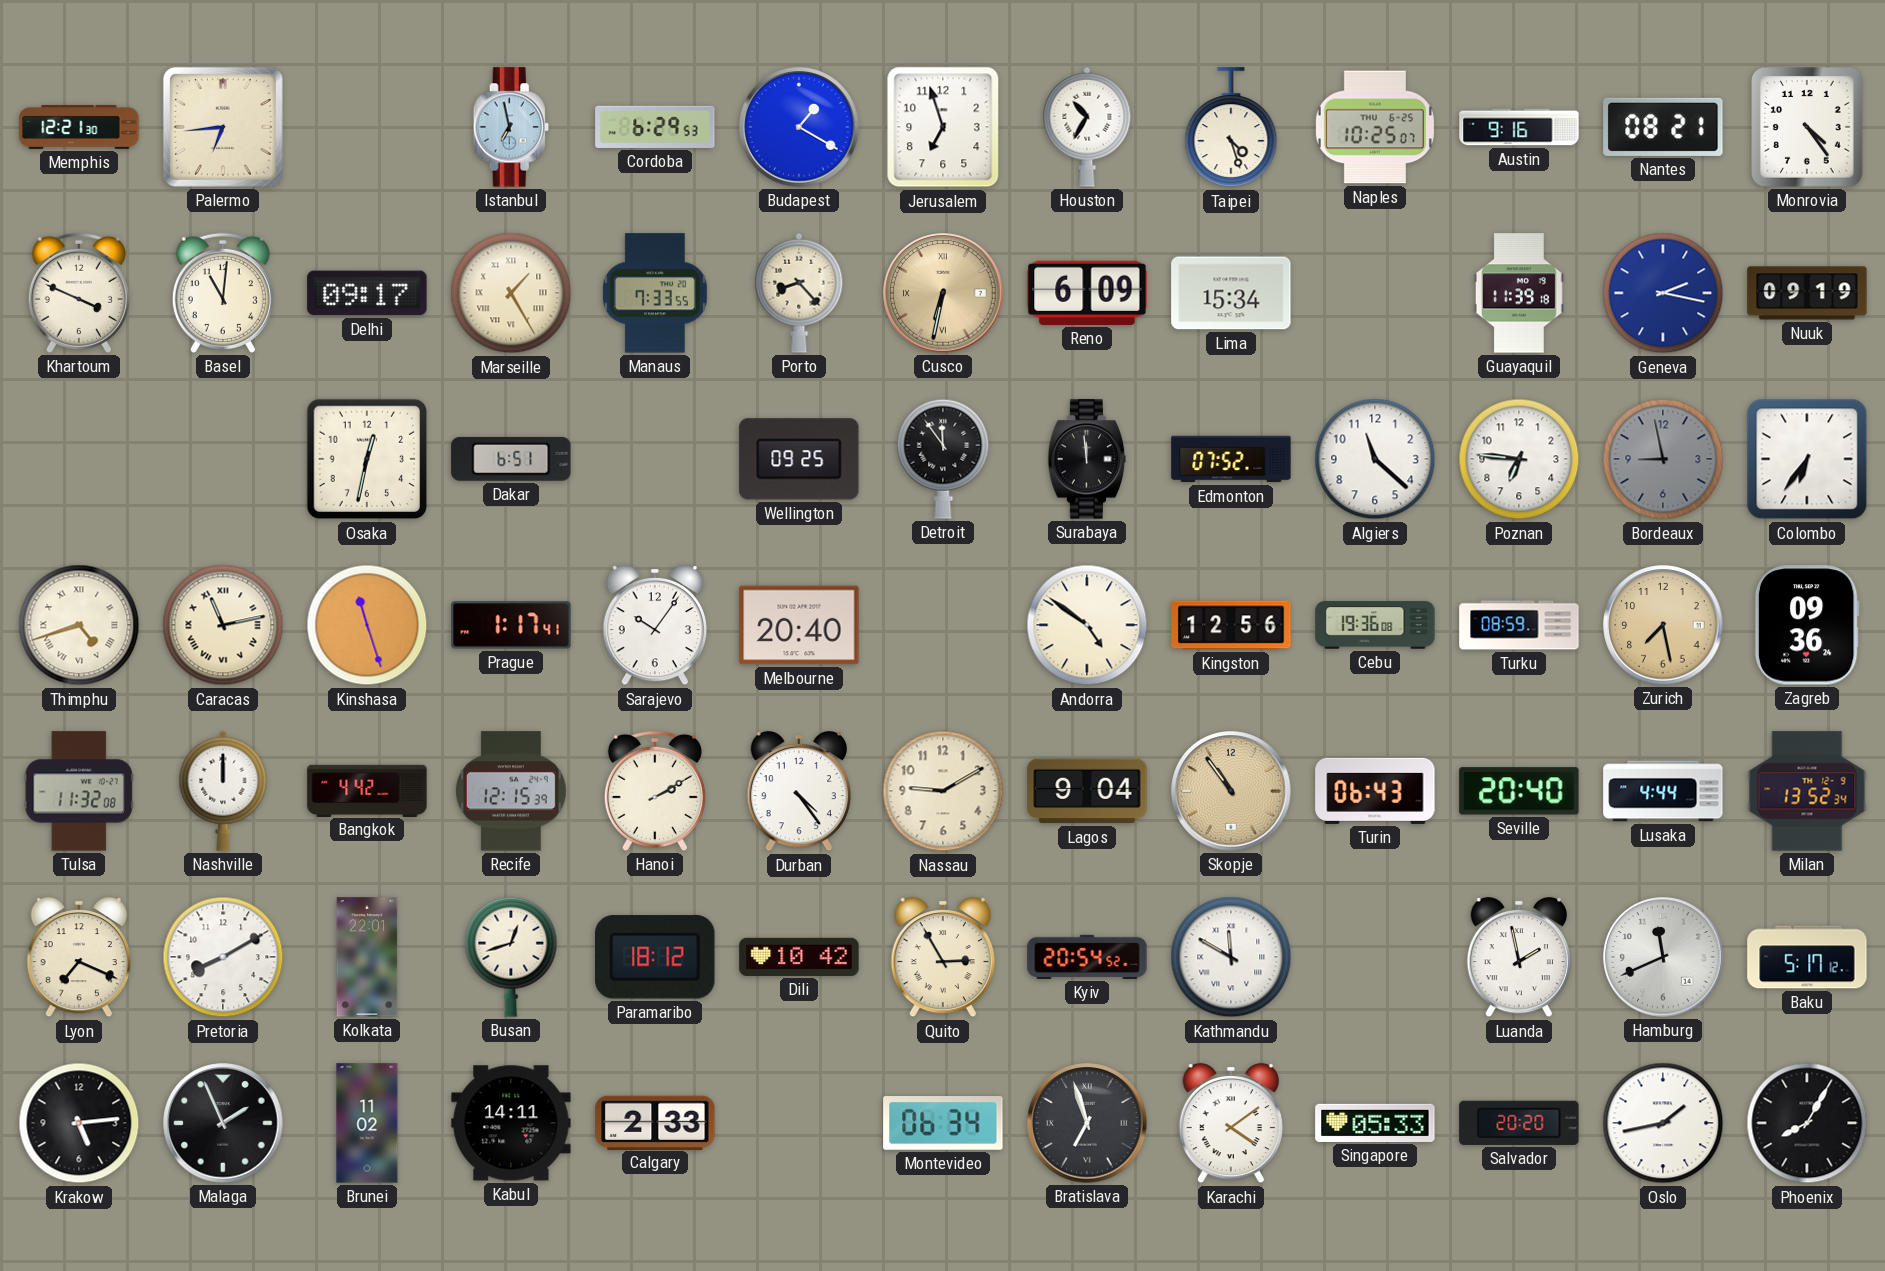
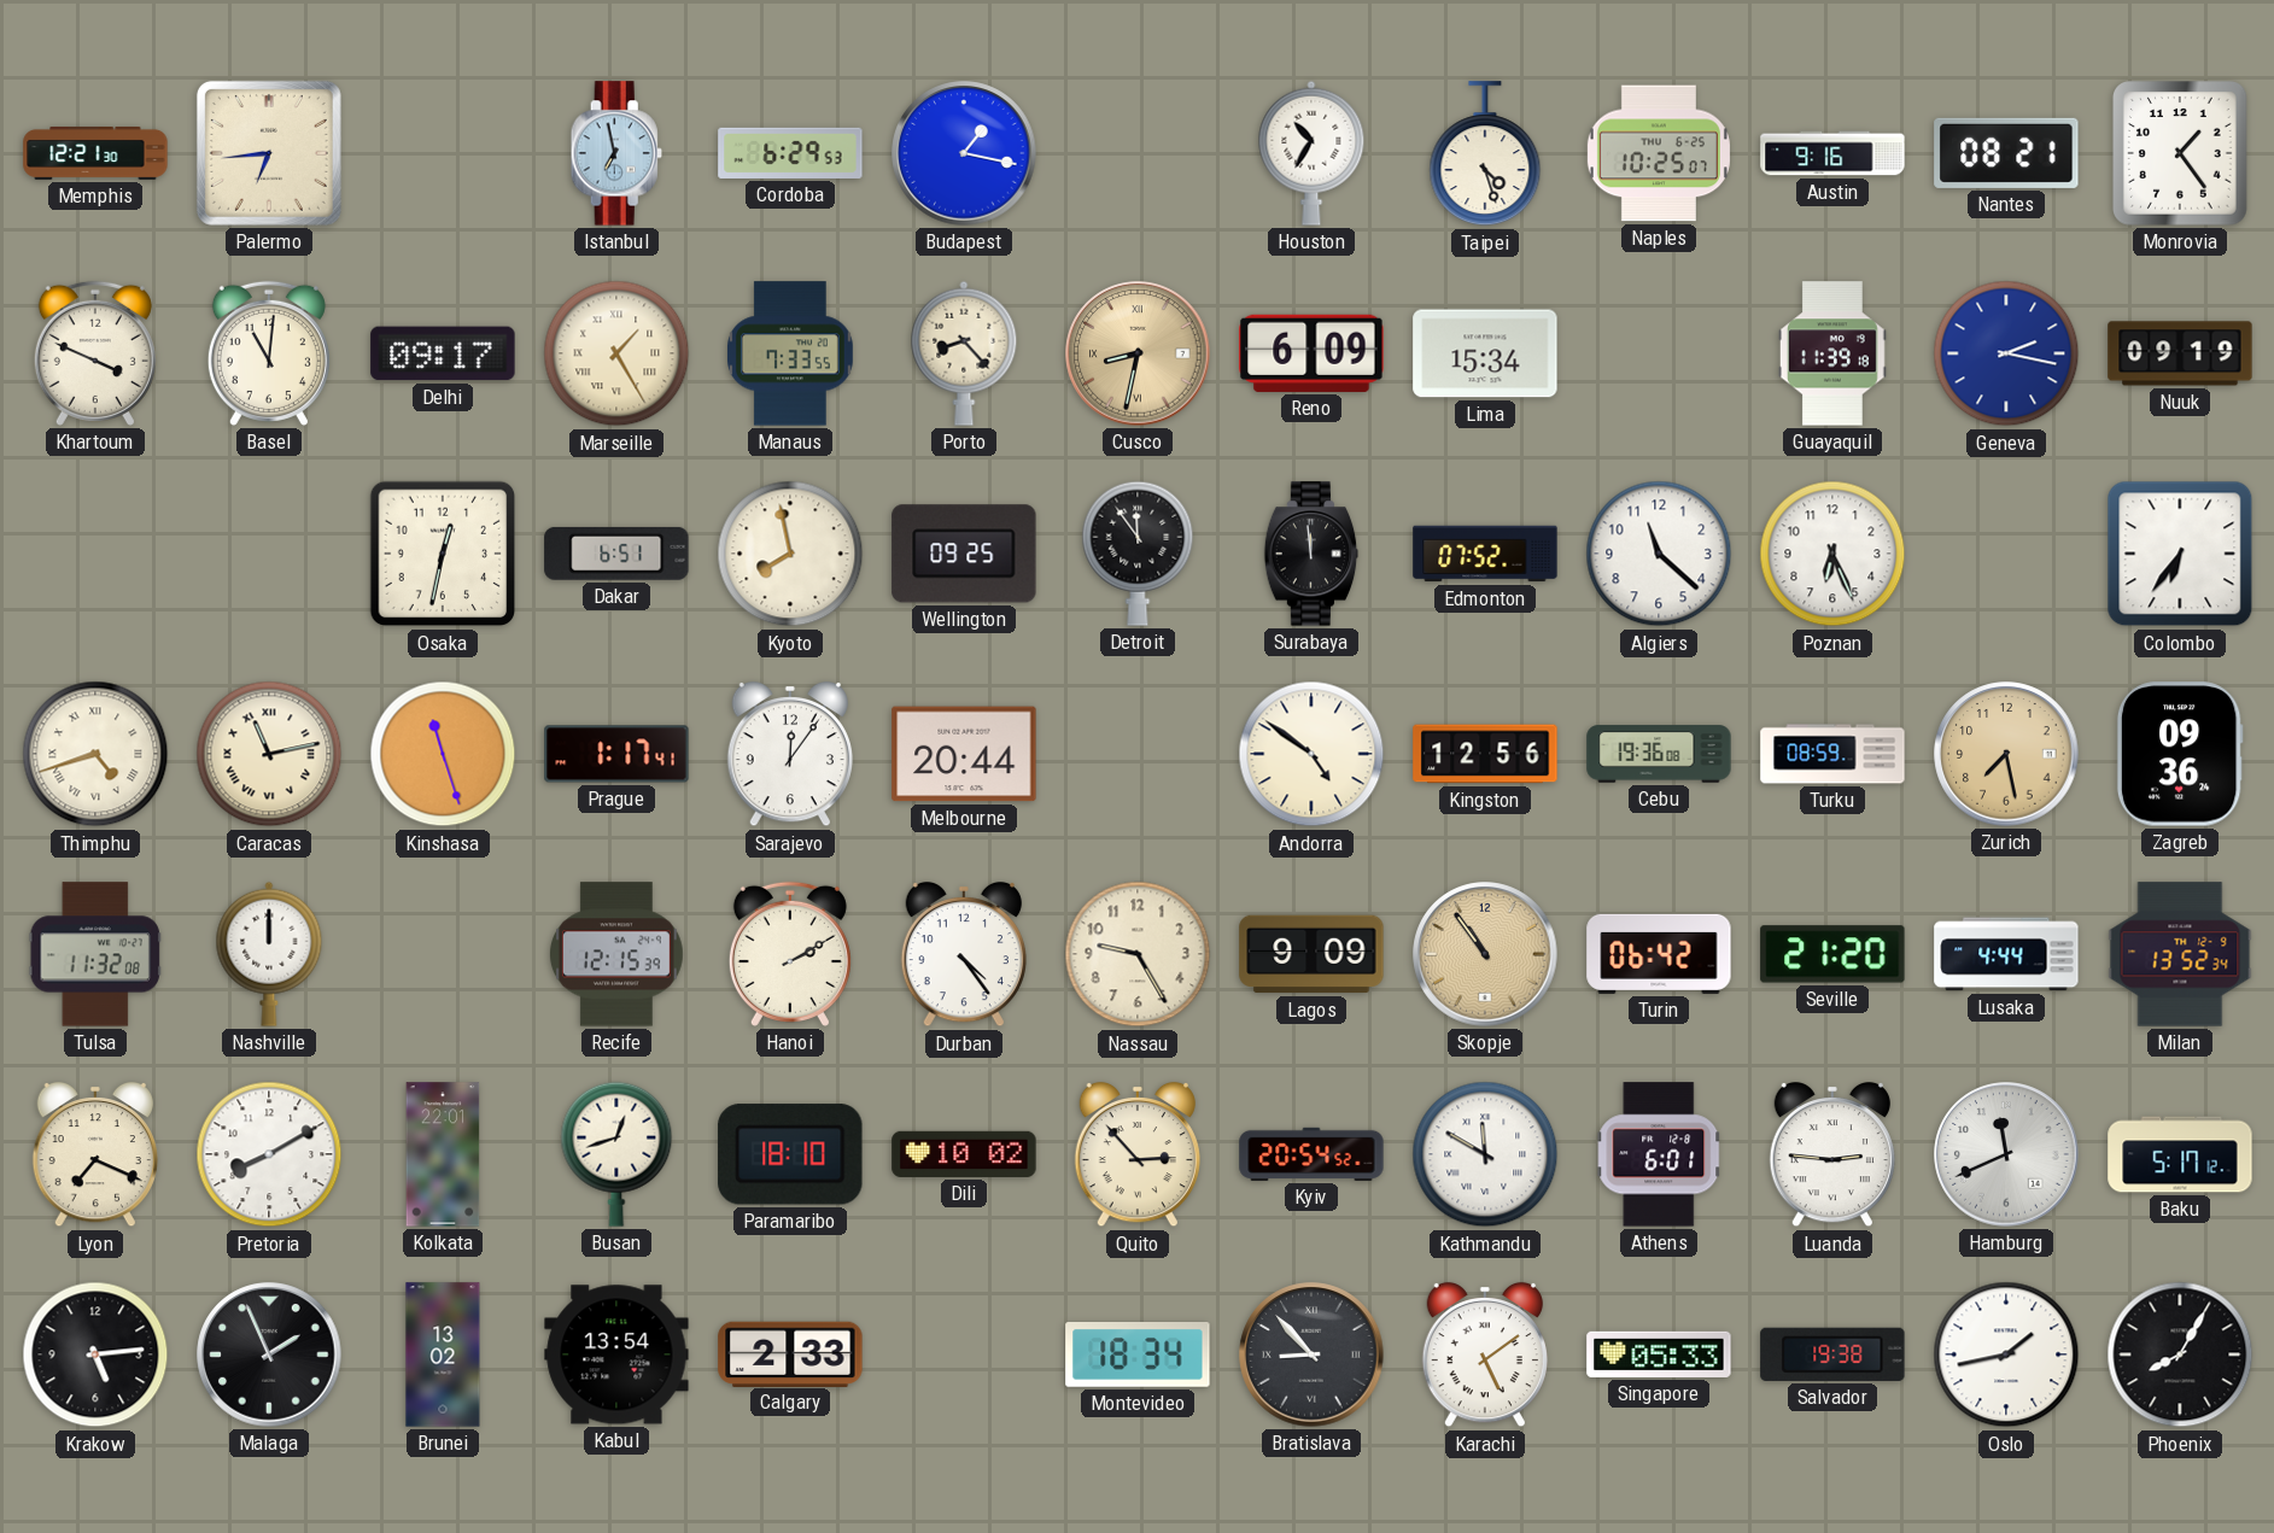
Budapest: 1:20 -> 1:17 (964, 153)
Jerusalem: 6:57 -> none (943, 127)
Monrovia: 4:24 -> 1:24 (2181, 153)
Cusco: 6:32 -> 8:32 (1138, 353)
Kyoto: none -> 7:58 (790, 554)
Poznan: 6:46 -> 6:26 (1832, 554)
Bordeaux: 8:58 -> none (1663, 459)
Sarajevo: 10:06 -> 12:06 (789, 754)
Melbourne: 20:40 -> 20:44 (964, 754)
Bangkok: 4:42 -> none (367, 790)
Nassau: 9:10 -> 9:25 (1138, 954)
Lagos: 9:04 -> 9:09 (1311, 954)
Turin: 06:43 -> 06:42 (1659, 954)
Seville: 20:40 -> 21:20 (1832, 954)
Paramaribo: 18:12 -> 18:10 (790, 1154)
Dili: 10:42 -> 10:02 (964, 1154)
Quito: 2:55 -> 2:53 (1136, 1154)
Athens: none -> 6:01 (1659, 1154)
Luanda: 1:58 -> 2:46 (1831, 1154)
Brunei: 11:02 -> 13:02 (443, 1354)
Kabul: 14:11 -> 13:54 (616, 1354)
Montevideo: 06:34 -> 18:34 (1138, 1356)
Bratislava: 6:57 -> 8:53 (1311, 1354)
Karachi: 4:09 -> 5:09 (1484, 1354)
Salvador: 20:20 -> 19:38 (1832, 1354)
